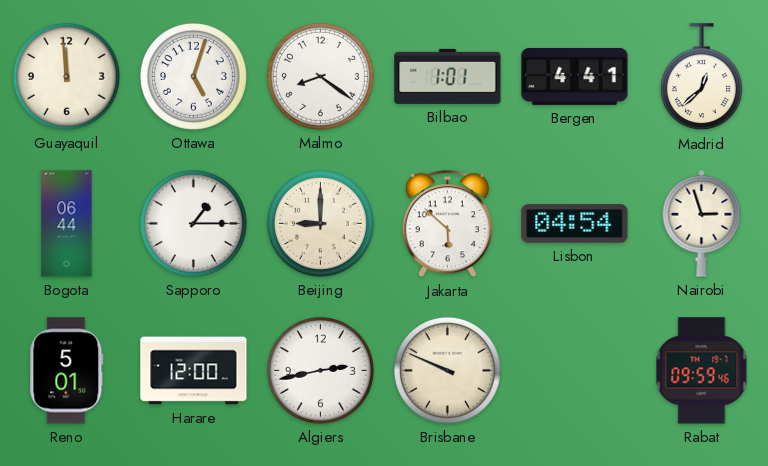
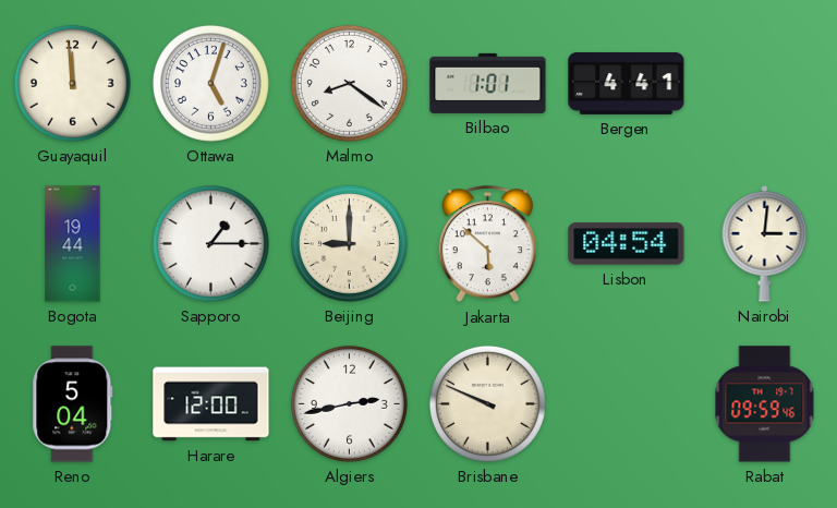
Madrid: 12:38 -> none (701, 77)
Bogota: 06:44 -> 19:44 (73, 244)
Nairobi: 2:57 -> 3:01 (765, 244)
Reno: 5:01 -> 5:04 (73, 404)
